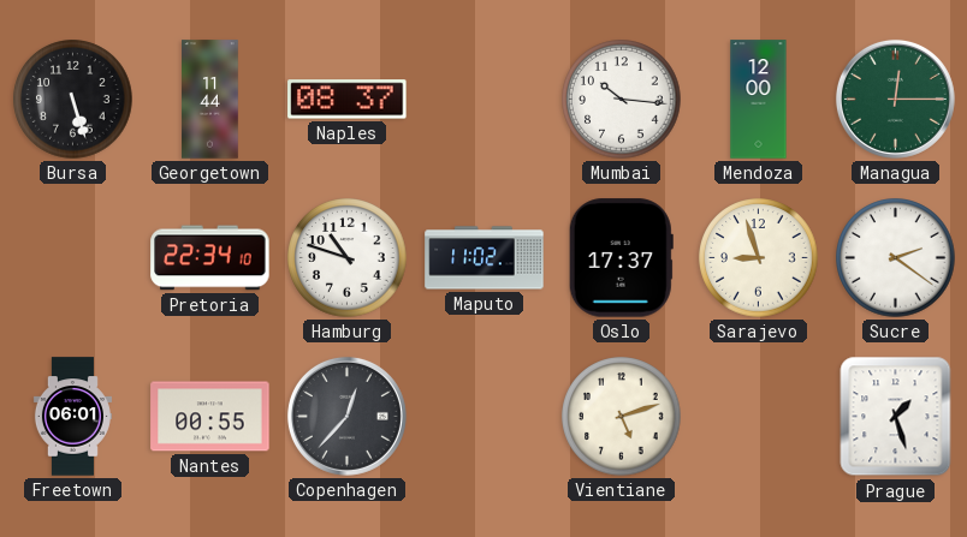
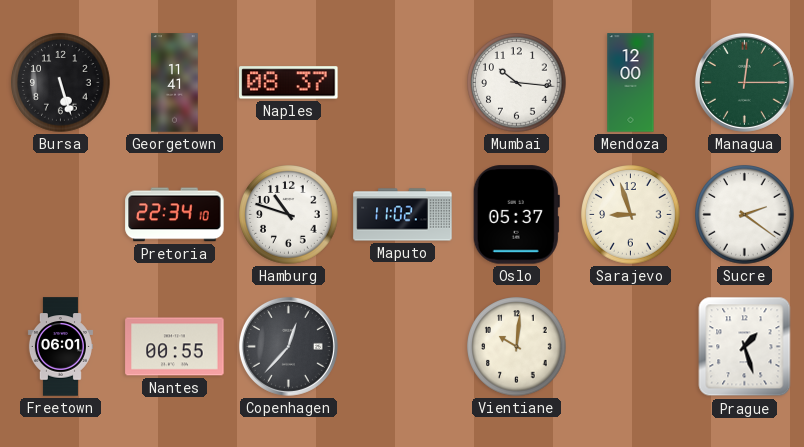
Georgetown: 11:44 -> 11:41 (175, 83)
Oslo: 17:37 -> 05:37 (516, 215)
Vientiane: 5:12 -> 10:01 (517, 347)
